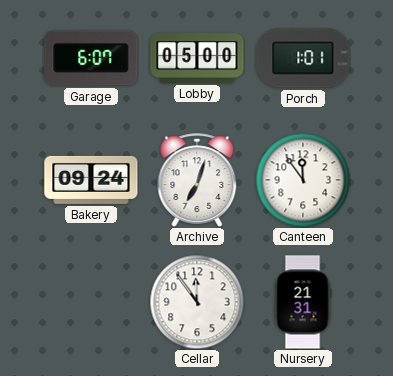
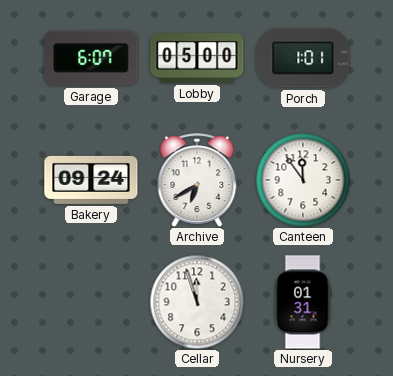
Archive: 7:03 -> 6:40 (197, 180)
Cellar: 11:54 -> 11:57 (197, 302)
Nursery: 21:31 -> 01:31 (303, 302)
